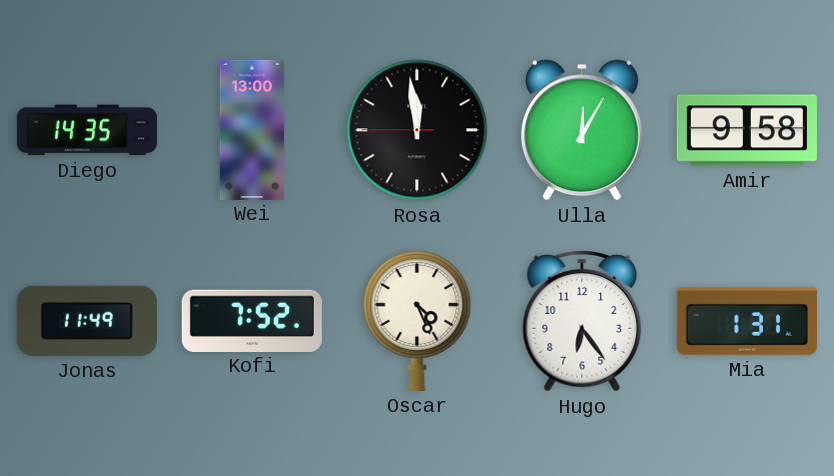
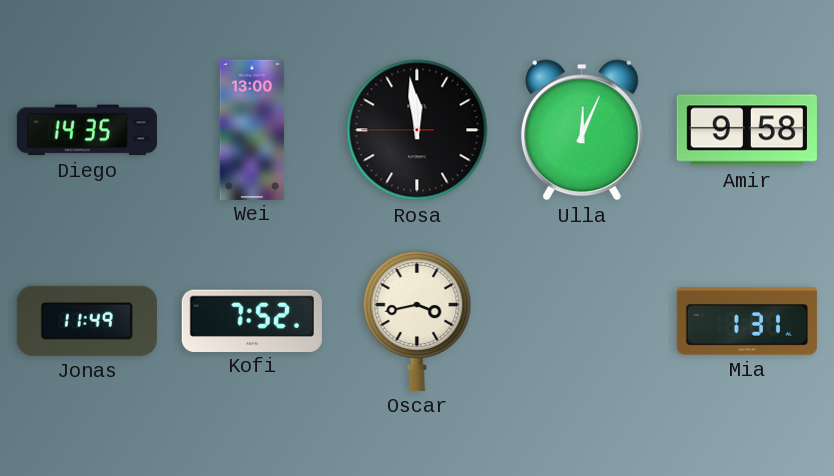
Ulla: 12:05 -> 12:04 (582, 130)
Oscar: 4:26 -> 3:43 (417, 321)
Hugo: 6:24 -> none (582, 322)
